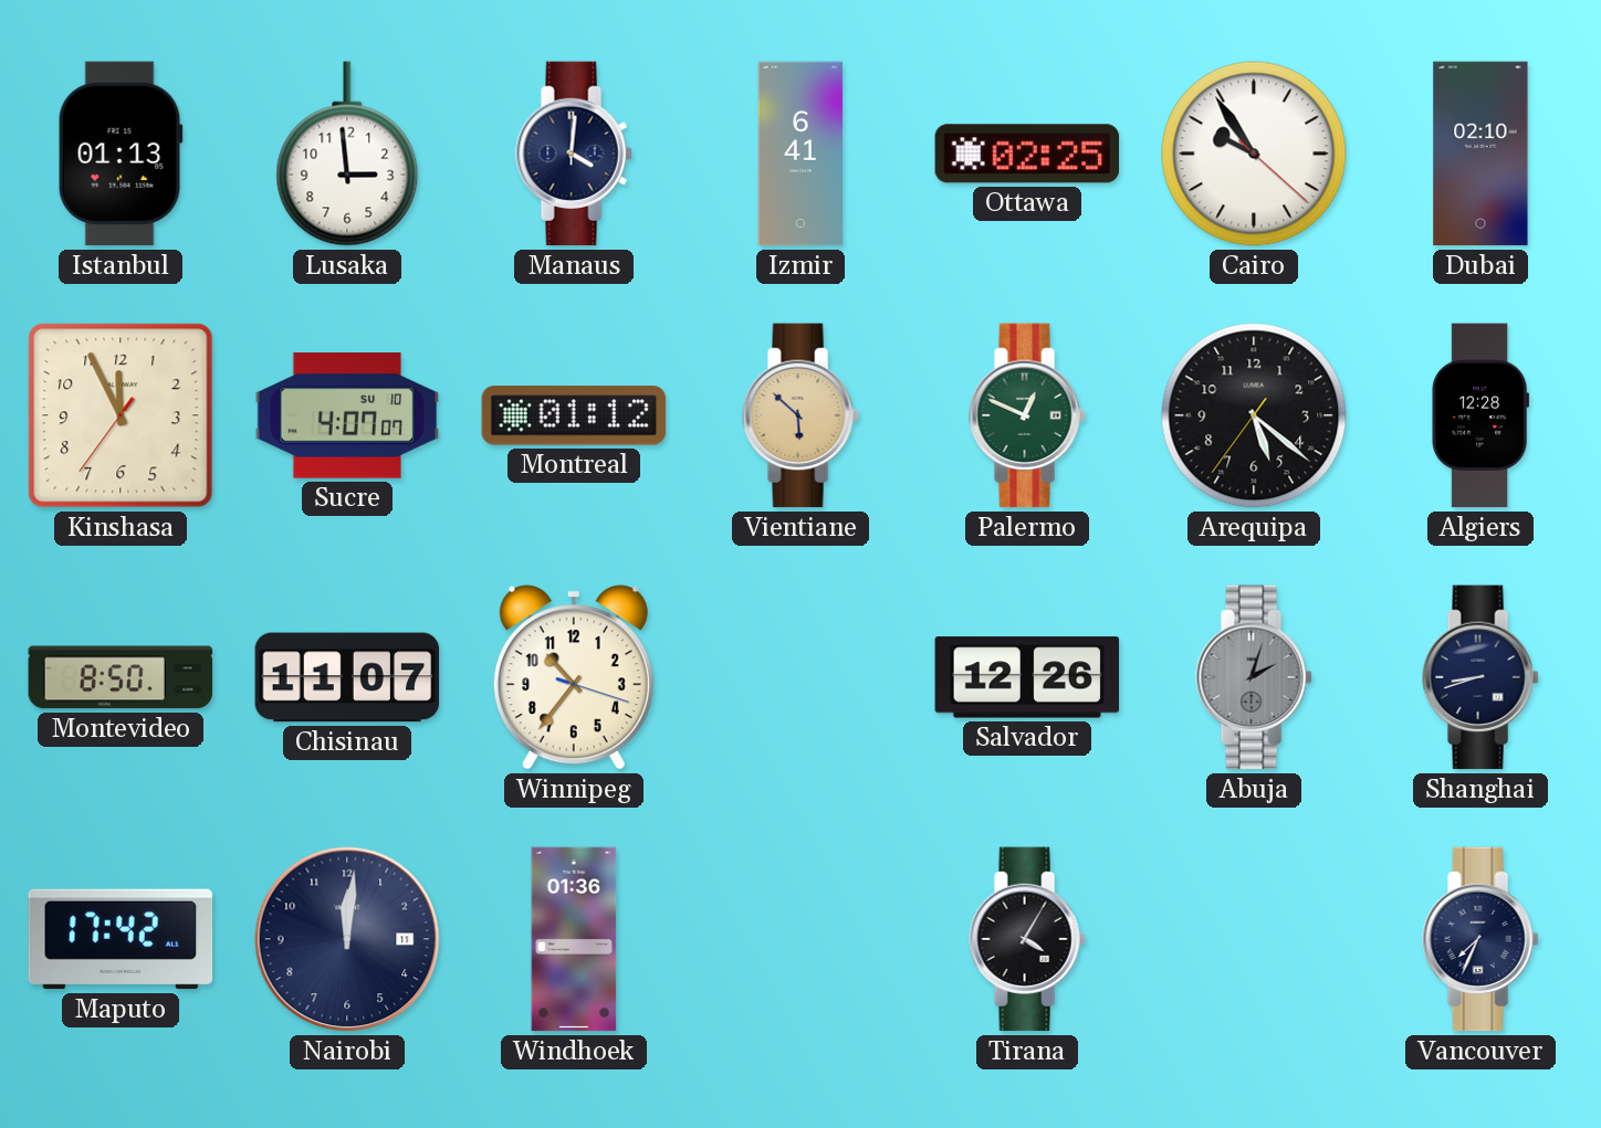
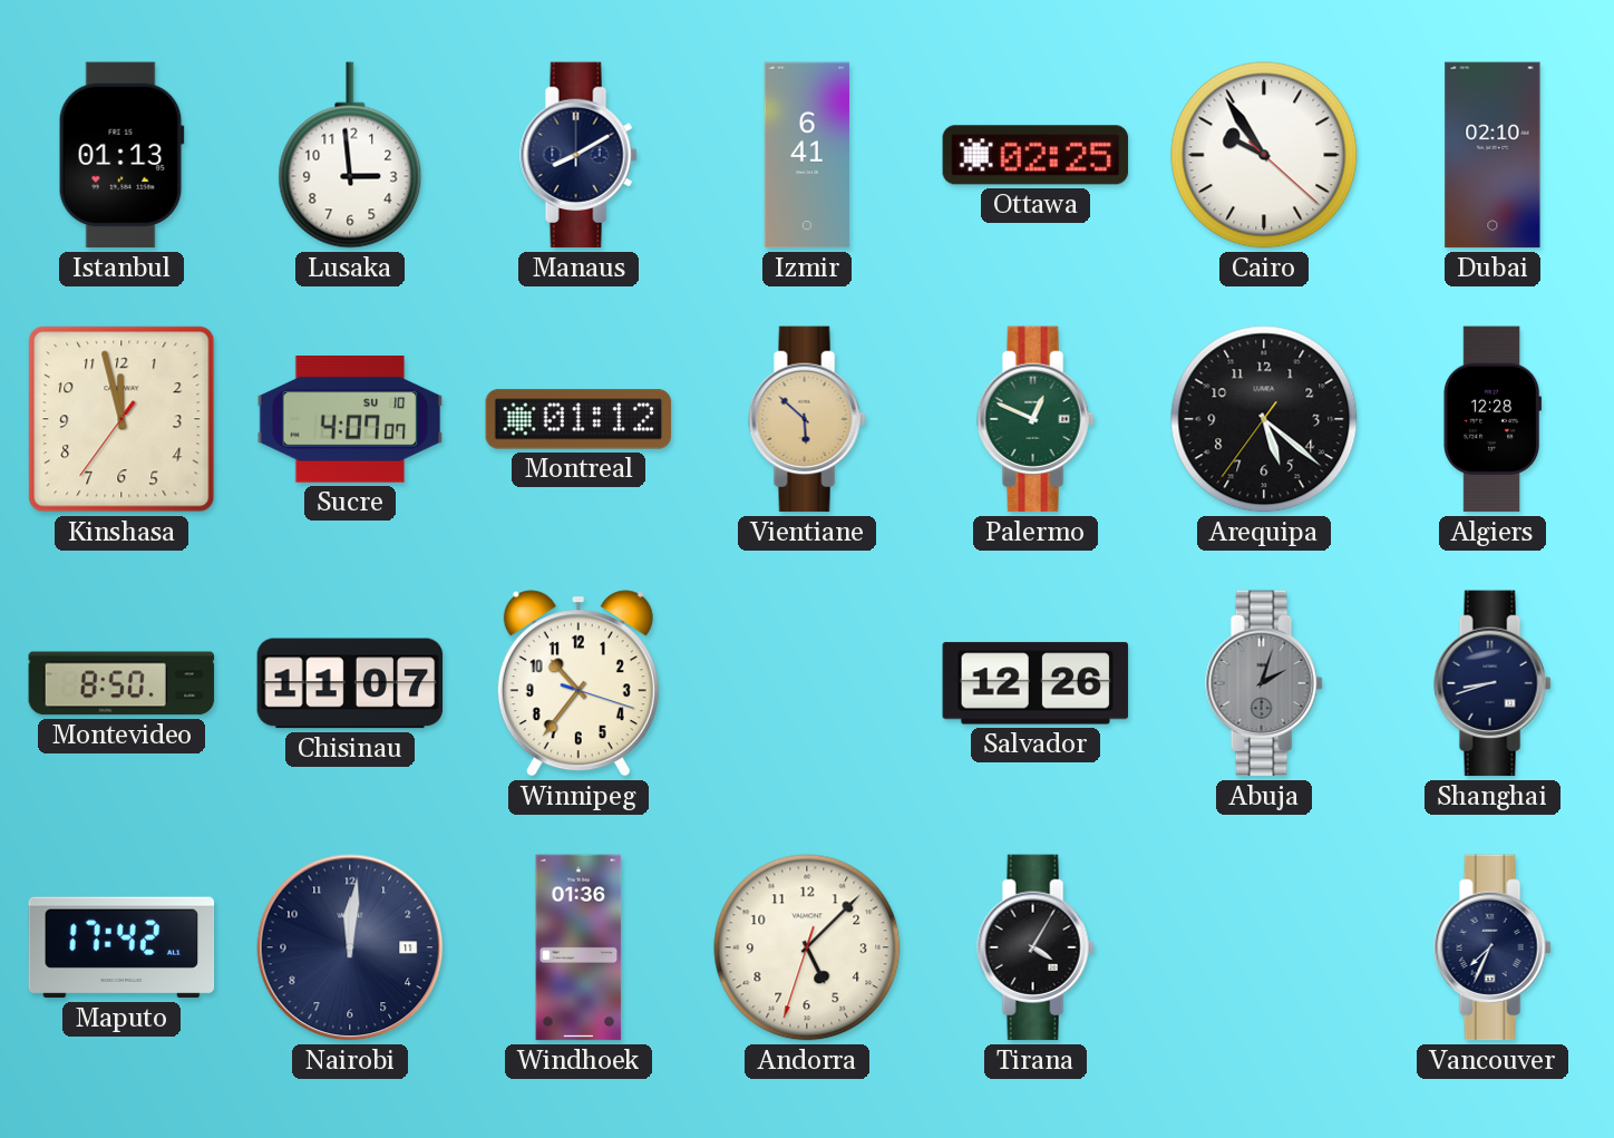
Manaus: 4:01 -> 8:10 (578, 155)
Kinshasa: 11:55 -> 11:57 (121, 419)
Andorra: none -> 5:07 (807, 947)
